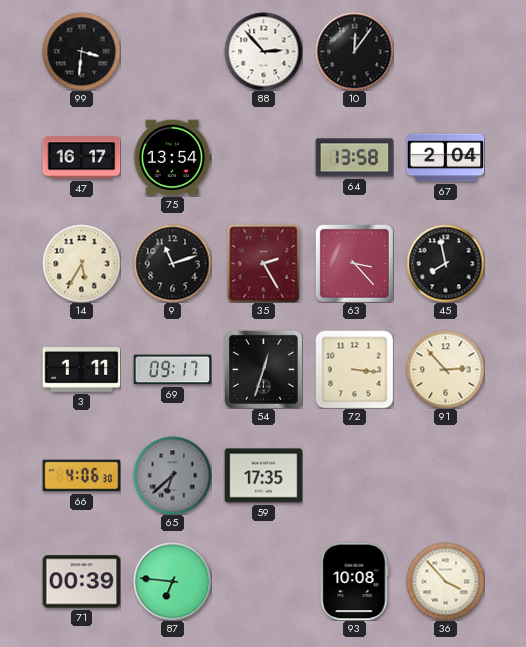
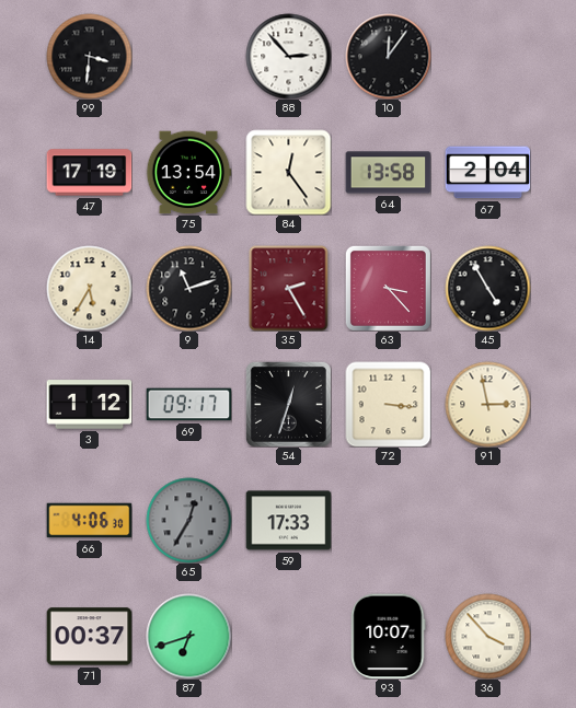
47: 16:17 -> 17:19 (89, 173)
84: none -> 12:24 (288, 172)
45: 7:58 -> 4:55 (487, 288)
3: 1:11 -> 1:12 (89, 405)
91: 2:53 -> 2:58 (487, 404)
65: 6:38 -> 12:35 (188, 520)
59: 17:35 -> 17:33 (288, 521)
71: 00:39 -> 00:37 (89, 637)
87: 6:46 -> 6:42 (188, 636)
93: 10:08 -> 10:07 (389, 636)
